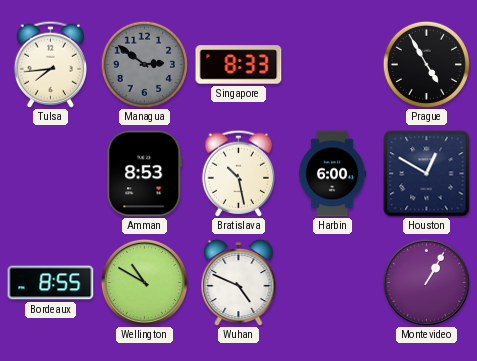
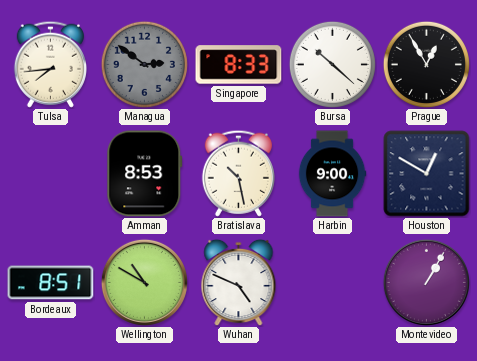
Bursa: none -> 10:22 (332, 64)
Prague: 4:55 -> 12:55 (426, 64)
Harbin: 6:00 -> 9:00 (332, 174)
Bordeaux: 8:55 -> 8:51 (51, 283)
